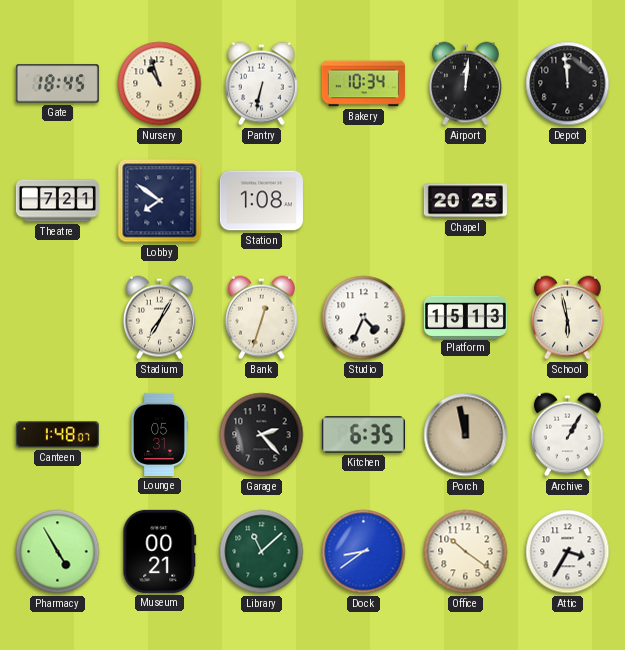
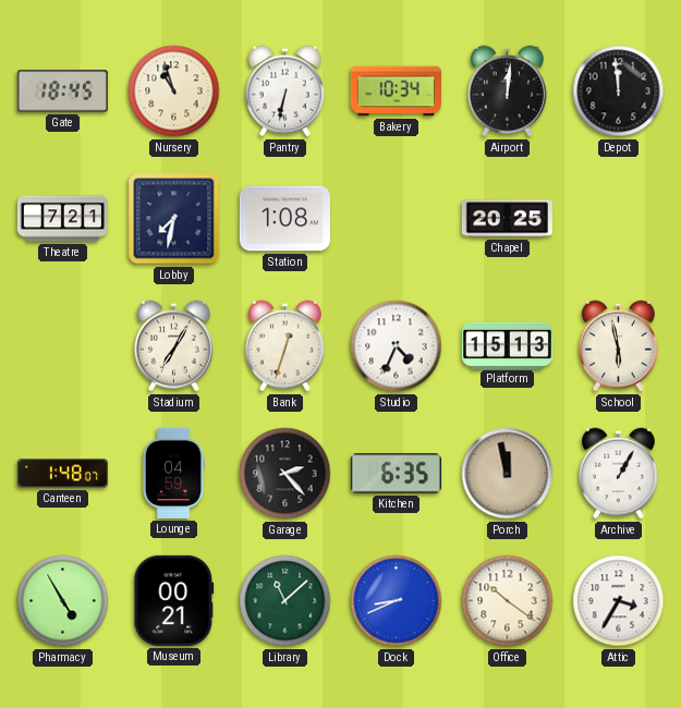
Lobby: 7:51 -> 7:32 (174, 219)
Lounge: 05:31 -> 04:59 (174, 473)
Dock: 8:39 -> 8:41 (397, 601)
